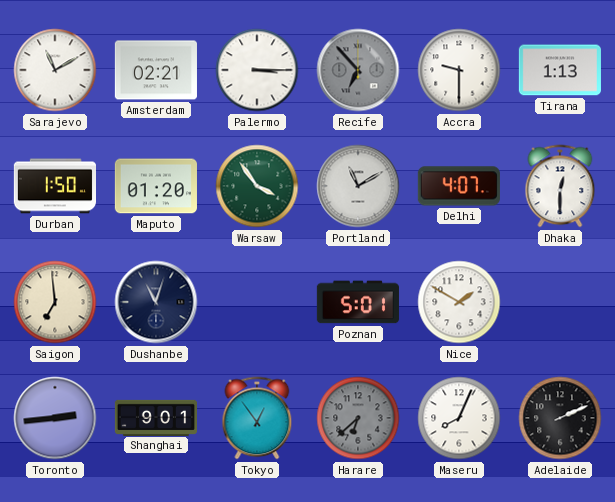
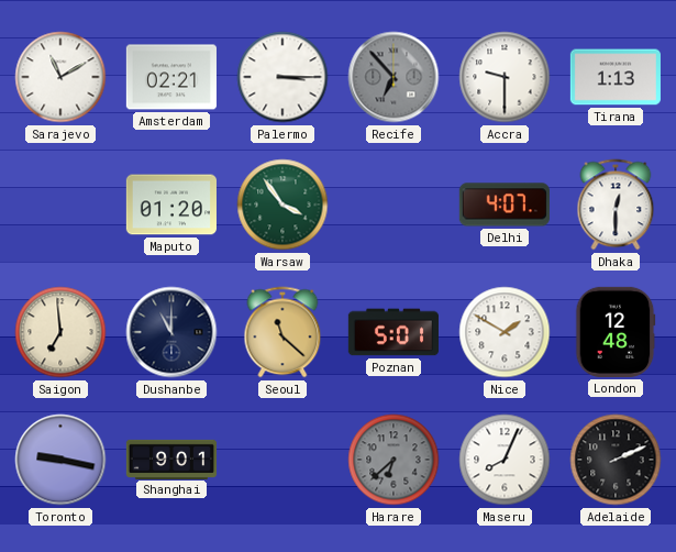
Durban: 1:50 -> none (54, 186)
Portland: 11:10 -> none (358, 186)
Dushanbe: 11:03 -> 11:00 (171, 332)
Seoul: none -> 11:22 (282, 332)
London: none -> 12:48 (616, 332)
Toronto: 2:44 -> 9:17 (60, 460)
Tokyo: 12:54 -> none (257, 418)
